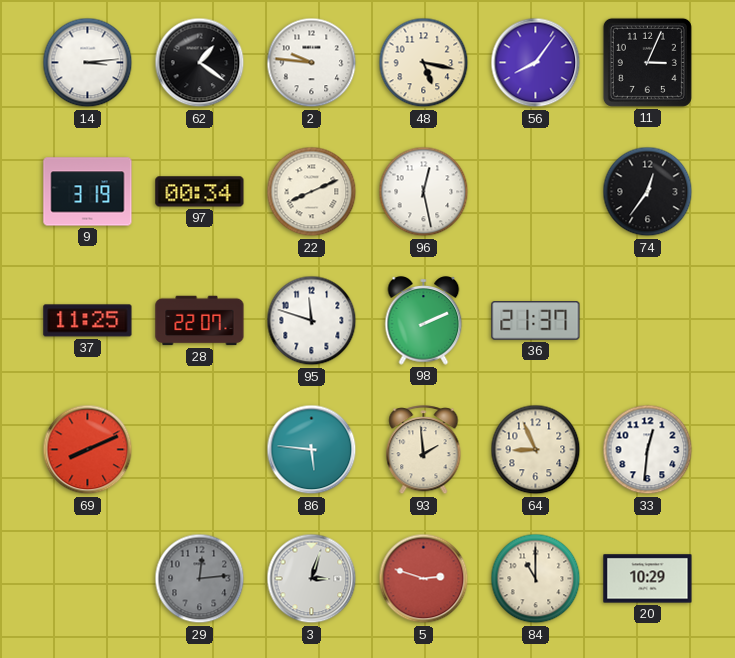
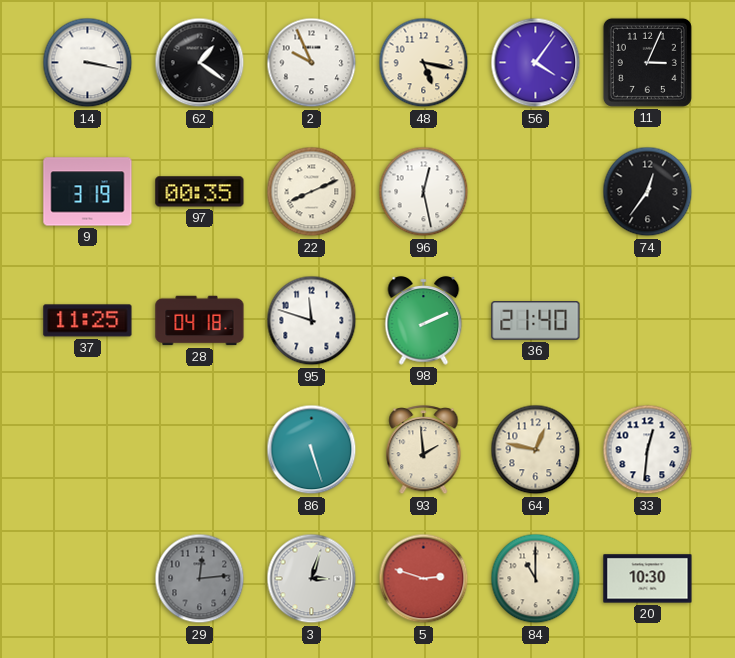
14: 3:14 -> 3:17 (88, 63)
2: 9:46 -> 9:56 (312, 63)
56: 8:06 -> 4:06 (536, 63)
97: 00:34 -> 00:35 (200, 192)
28: 22:07 -> 04:18 (200, 321)
36: 21:37 -> 21:40 (536, 321)
69: 8:11 -> none (88, 450)
86: 5:46 -> 5:27 (312, 450)
64: 8:56 -> 12:47 (536, 450)
20: 10:29 -> 10:30 (648, 579)
